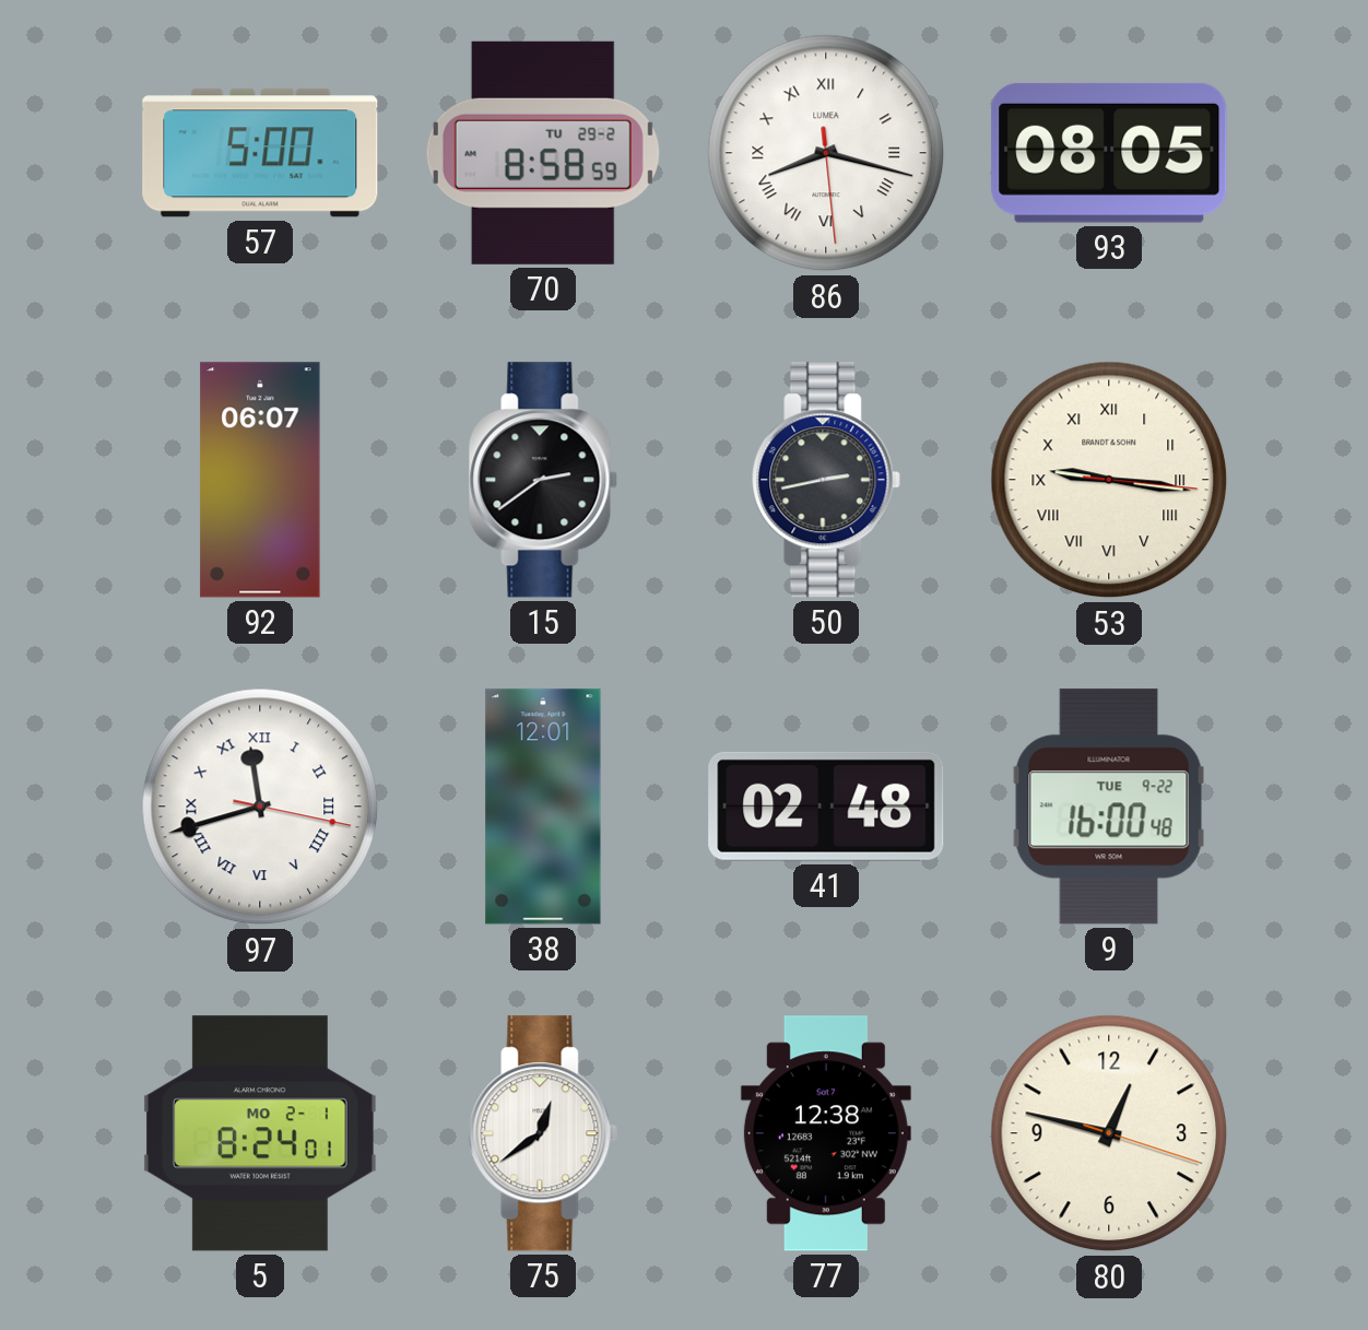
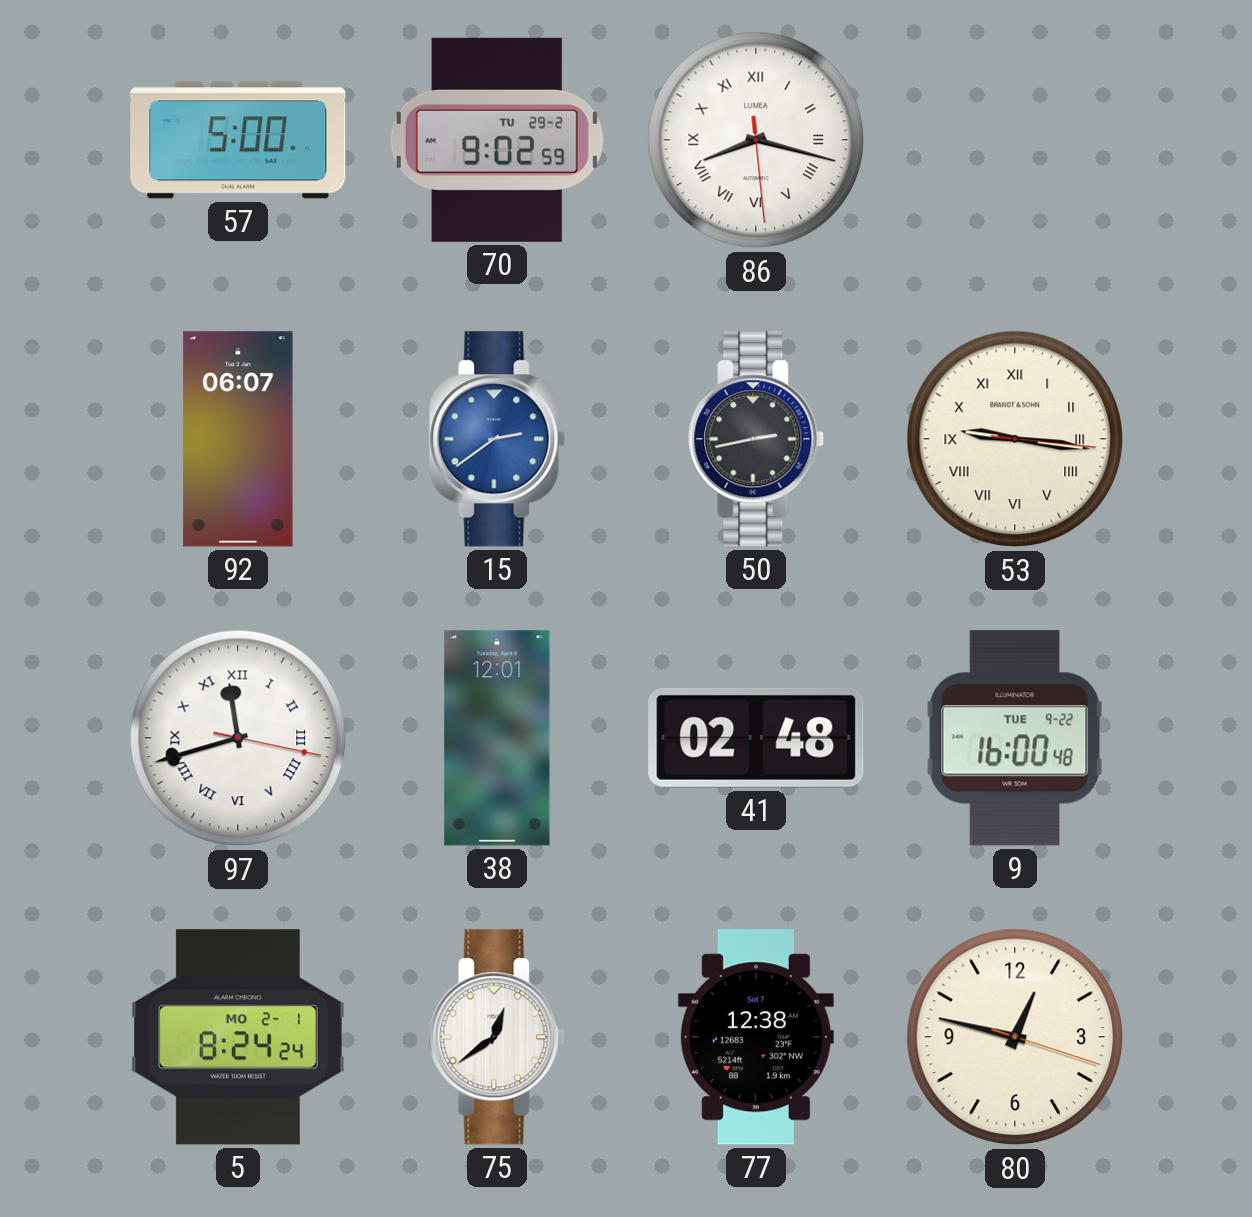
70: 8:58 -> 9:02 (497, 140)
93: 08:05 -> none (1109, 153)
15 dial: black -> blue (497, 439)
5: 8:24:01 -> 8:24:24 (238, 1037)
